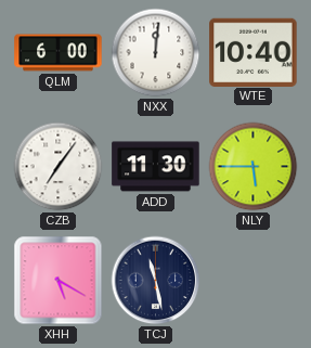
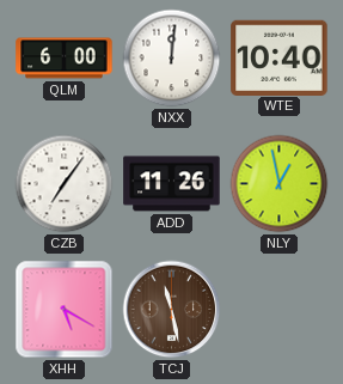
ADD: 11:30 -> 11:26 (172, 184)
NLY: 5:45 -> 12:58 (280, 184)
TCJ dial: navy -> brown (172, 310)
